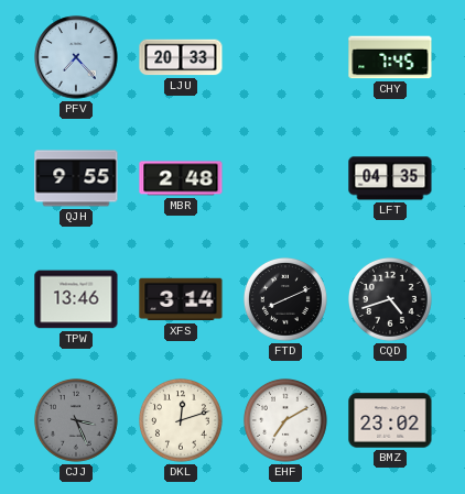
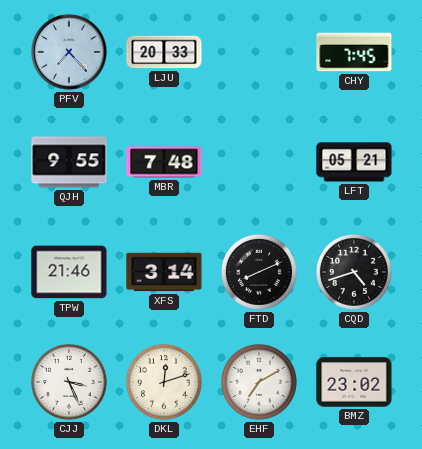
MBR: 2:48 -> 7:48 (164, 162)
LFT: 04:35 -> 05:21 (354, 162)
TPW: 13:46 -> 21:46 (69, 272)
CJJ dial: grey -> white (70, 383)
